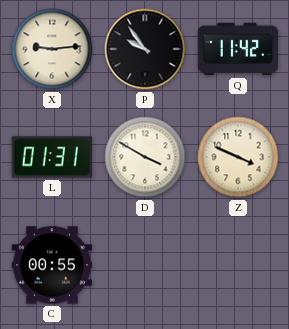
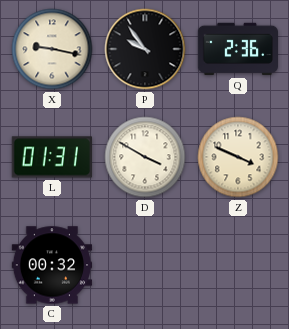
X: 9:14 -> 9:17 (52, 49)
Q: 11:42 -> 2:36 (237, 49)
C: 00:55 -> 00:32 (51, 265)
